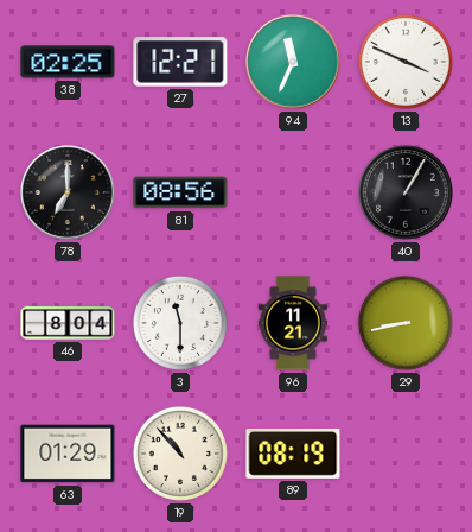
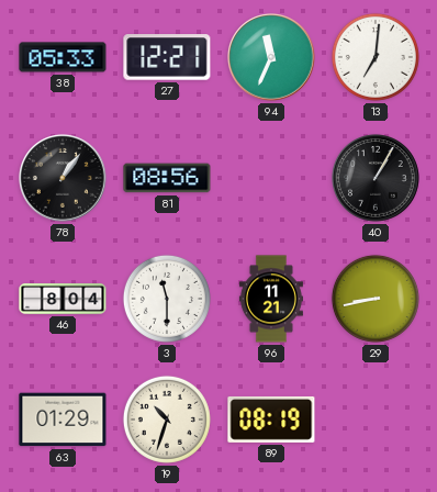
38: 02:25 -> 05:33 (63, 57)
13: 3:49 -> 7:01 (376, 57)
78: 7:00 -> 1:06 (63, 178)
19: 10:53 -> 10:33 (167, 420)
